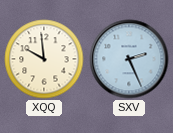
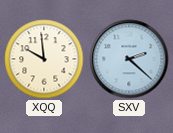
SXV: 2:26 -> 2:22 (129, 59)
